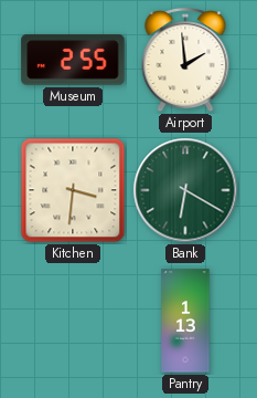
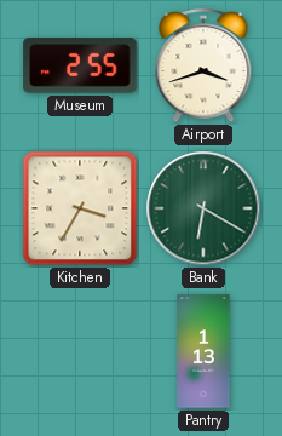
Airport: 1:59 -> 3:42 (203, 67)
Kitchen: 3:31 -> 3:35 (80, 208)
